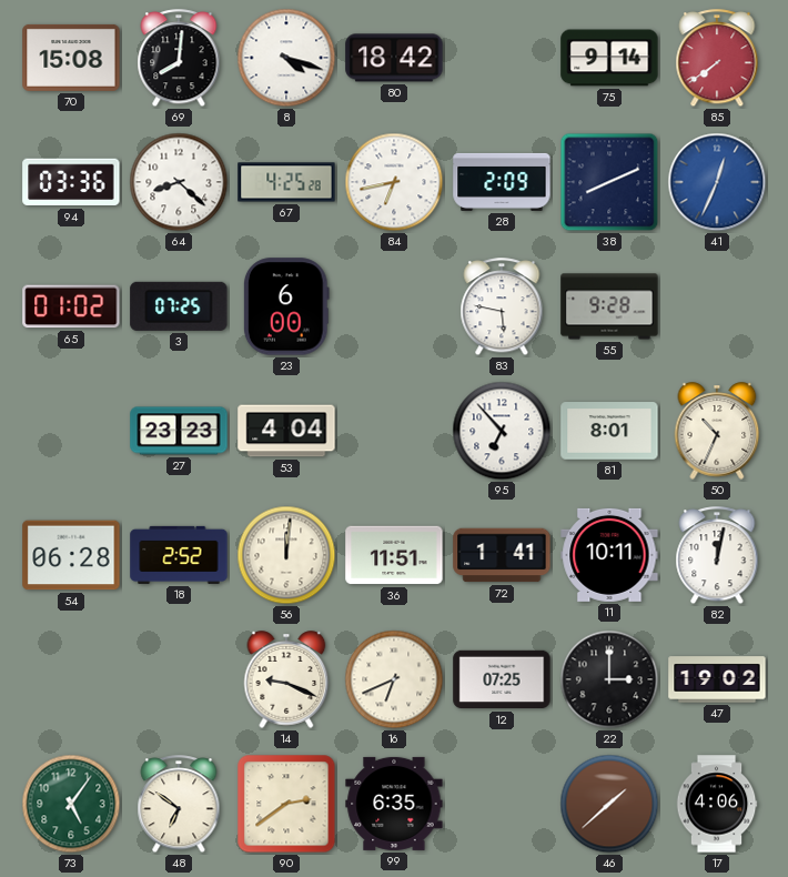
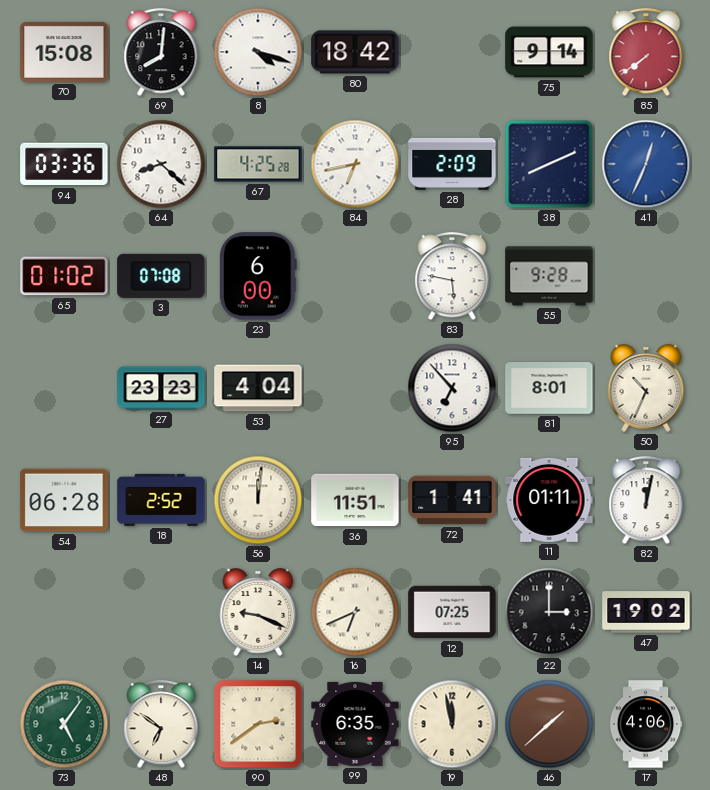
3: 07:25 -> 07:08 (161, 276)
11: 10:11 -> 01:11 (549, 500)
19: none -> 11:58 (452, 724)
